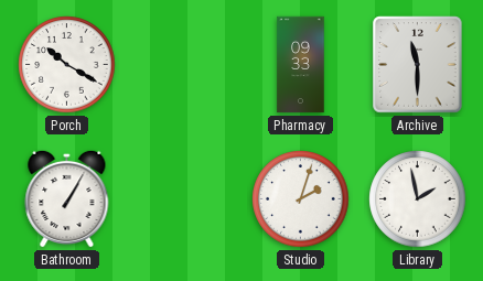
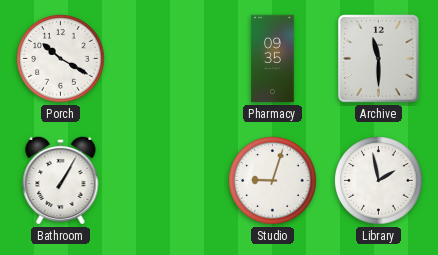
Pharmacy: 09:33 -> 09:35 (273, 59)
Studio: 2:03 -> 9:03 (273, 181)
